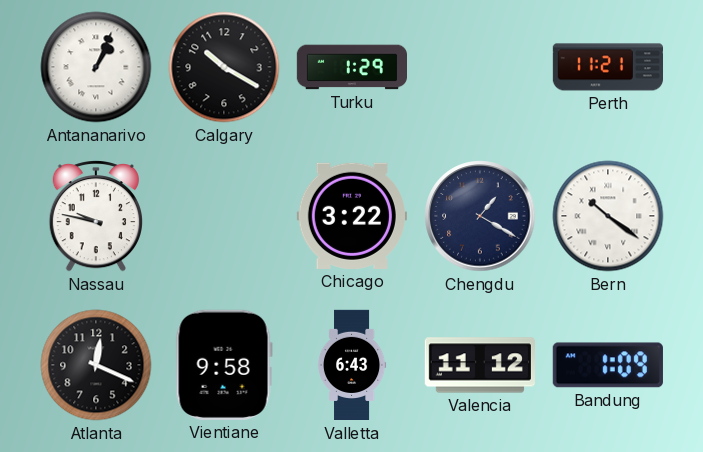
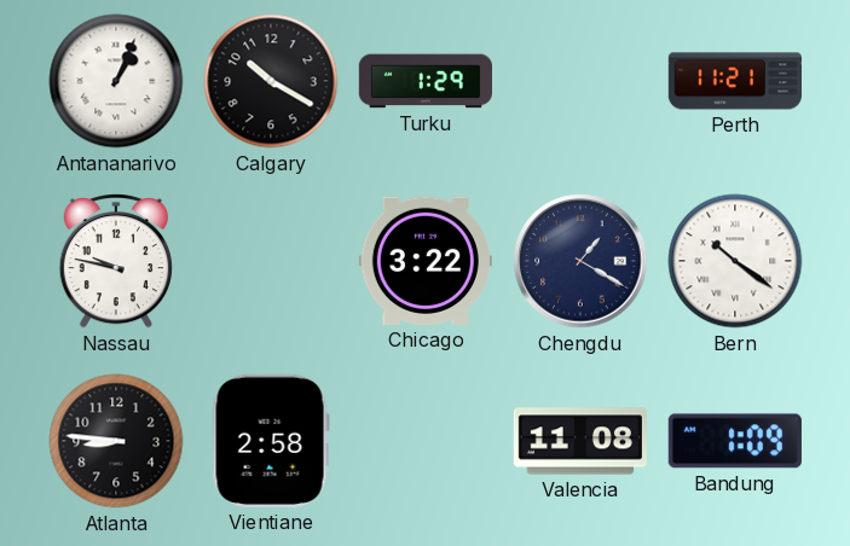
Atlanta: 12:19 -> 8:46 (116, 441)
Vientiane: 9:58 -> 2:58 (271, 441)
Valletta: 6:43 -> none (352, 365)
Valencia: 11:12 -> 11:08 (579, 441)
